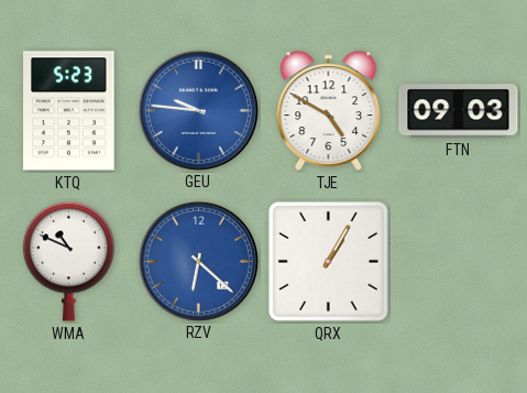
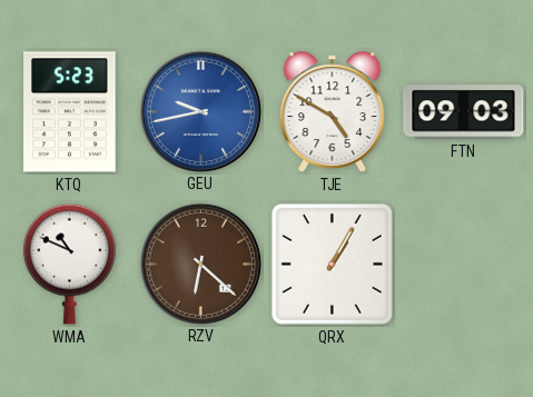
GEU: 9:46 -> 9:43 (200, 111)
RZV dial: blue -> brown (200, 264)
